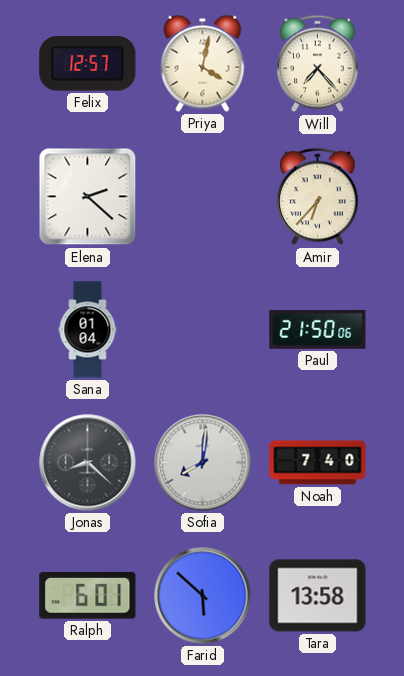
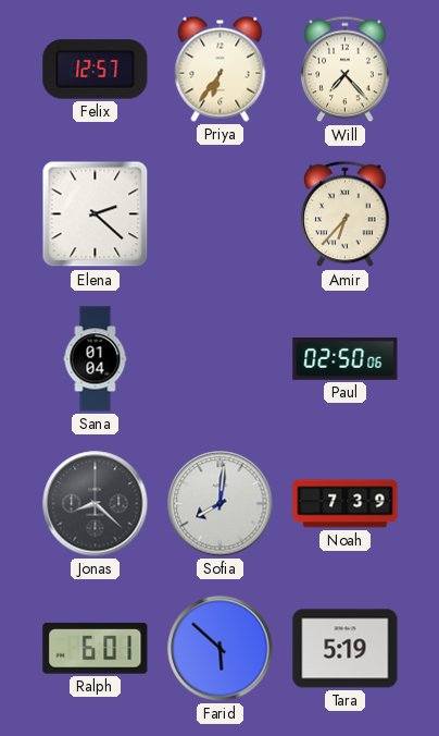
Priya: 4:02 -> 6:36 (221, 69)
Paul: 21:50 -> 02:50 (346, 358)
Noah: 7:40 -> 7:39 (346, 504)
Tara: 13:58 -> 5:19 (346, 649)
